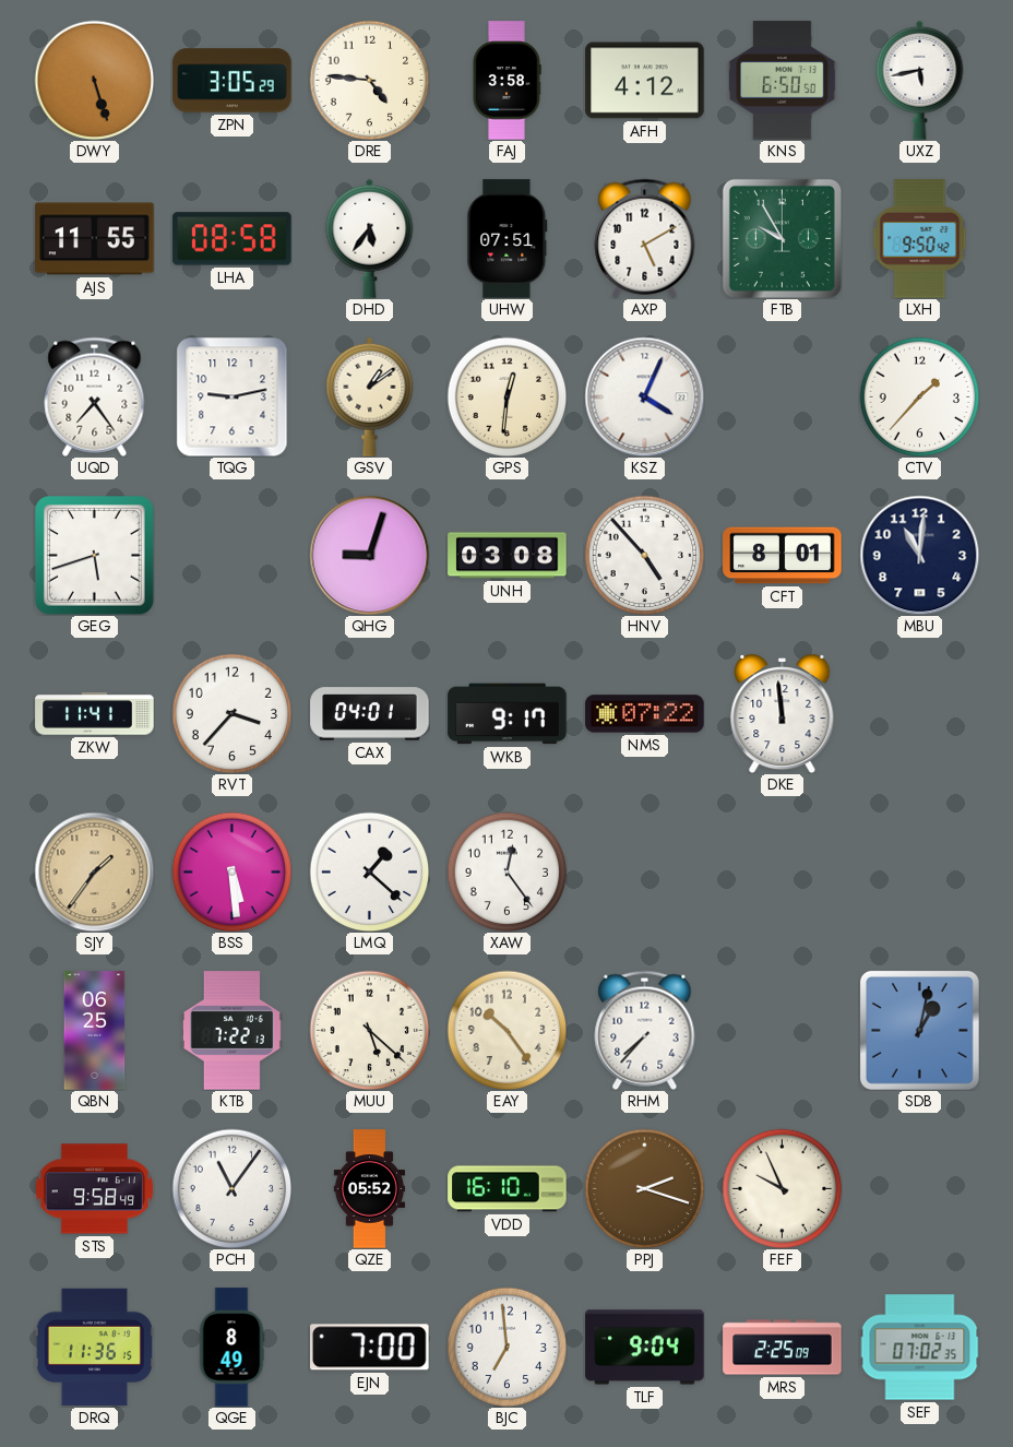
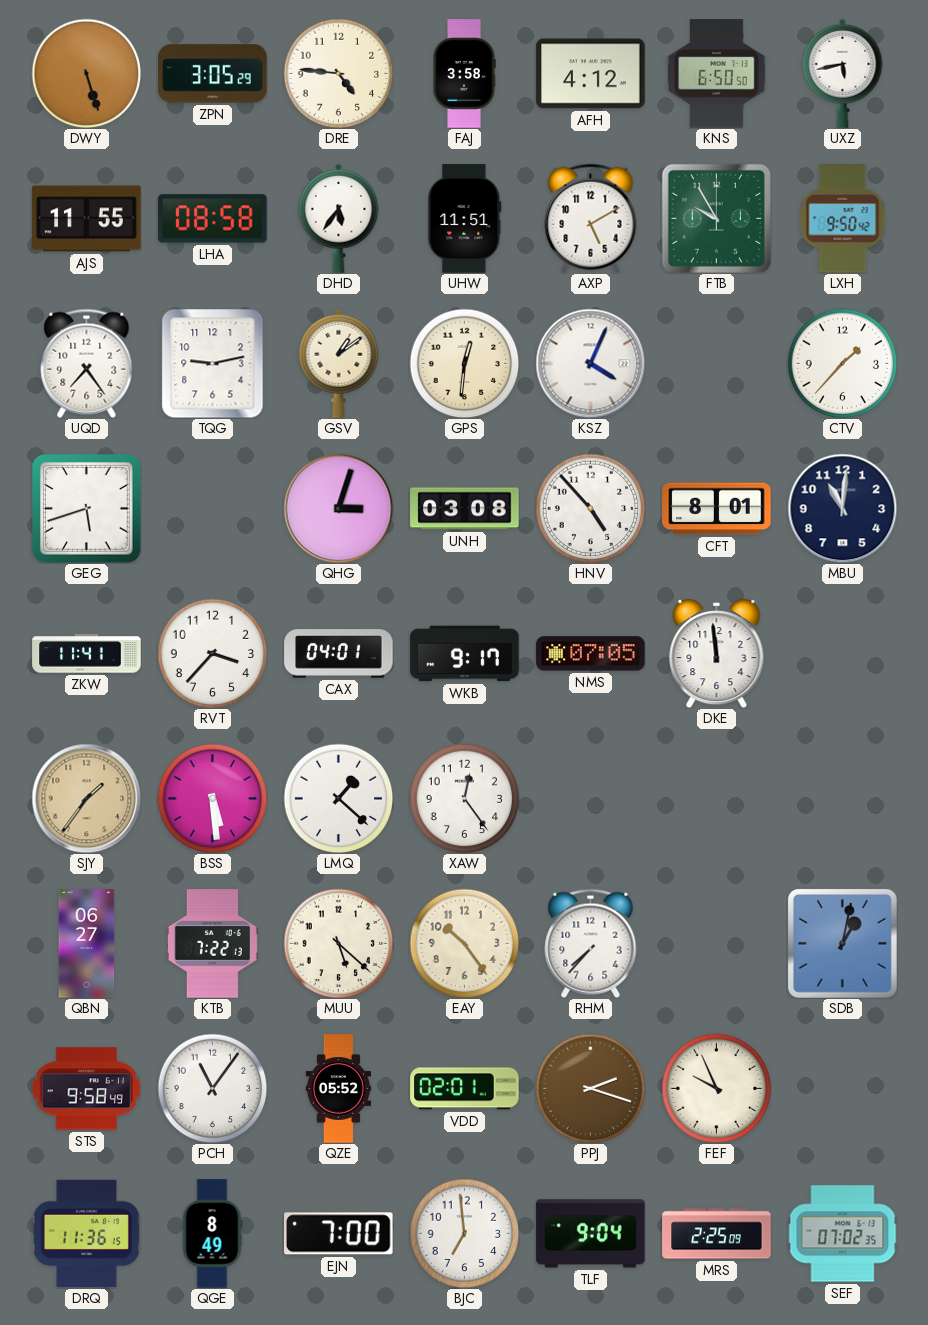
UHW: 07:51 -> 11:51 (465, 219)
QHG: 9:03 -> 3:03 (338, 508)
NMS: 07:22 -> 07:05 (591, 654)
QBN: 06:25 -> 06:27 (87, 944)
VDD: 16:10 -> 02:01 (465, 1089)
